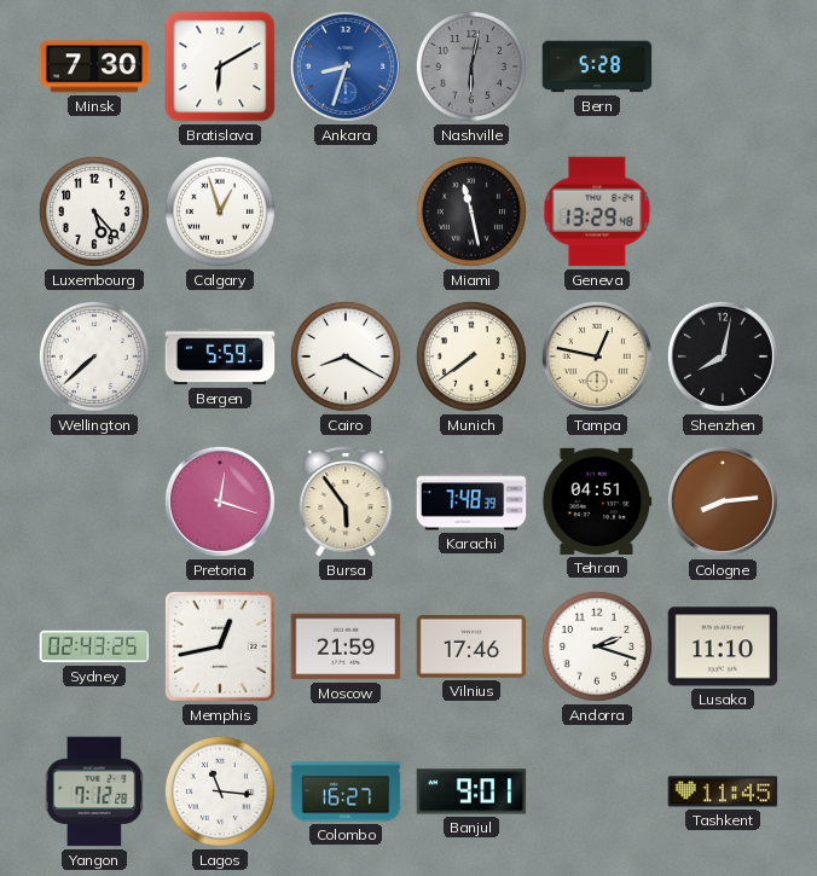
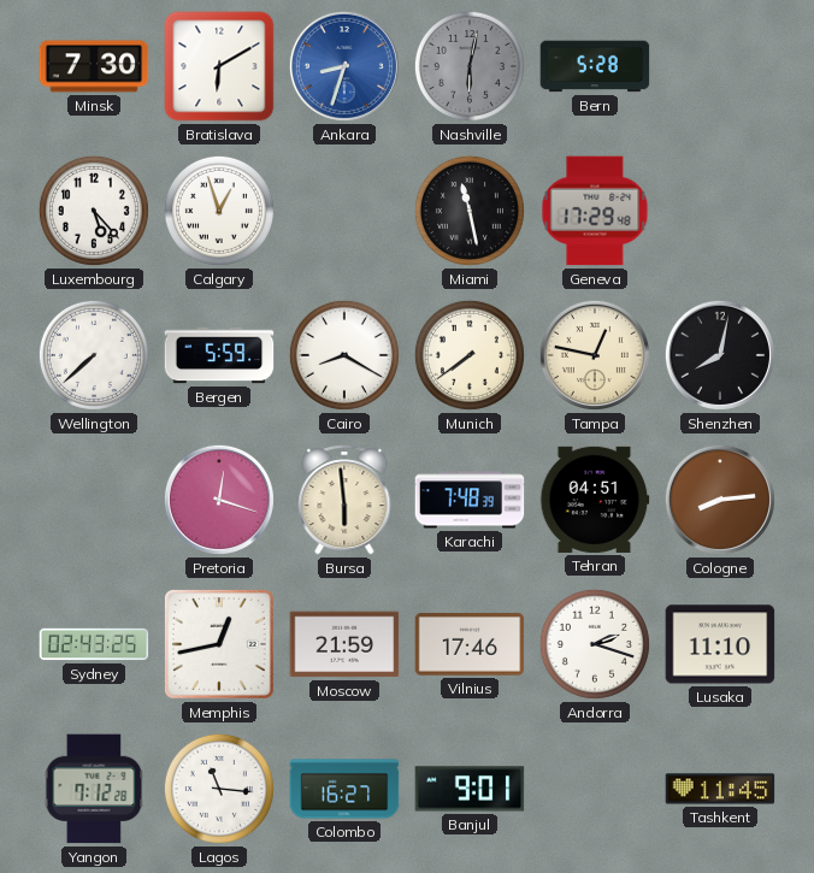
Geneva: 13:29 -> 17:29 (595, 211)
Bursa: 5:54 -> 5:59 (344, 500)
